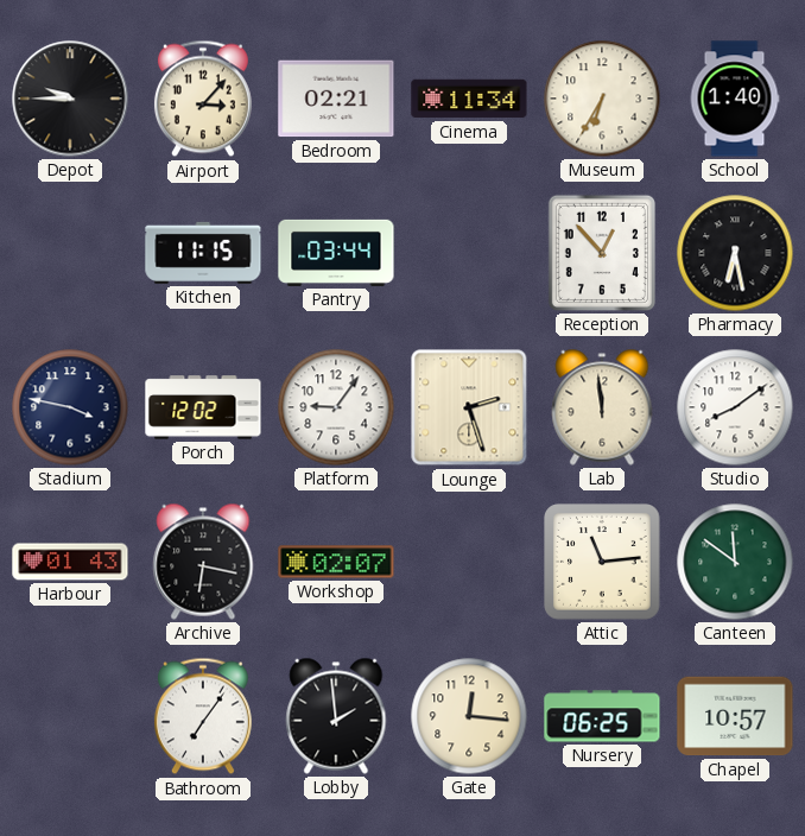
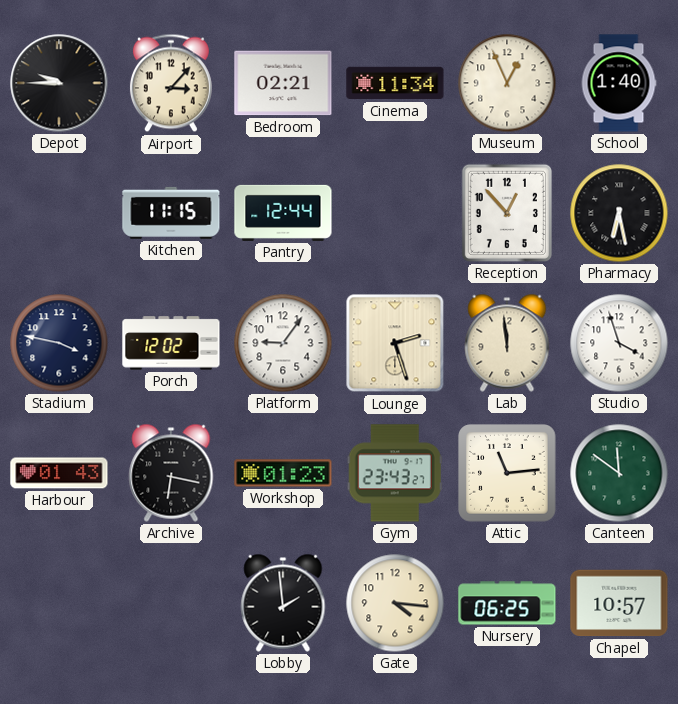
Museum: 6:35 -> 12:56 (507, 83)
Pantry: 03:44 -> 12:44 (283, 213)
Studio: 8:09 -> 3:57 (619, 343)
Workshop: 02:07 -> 01:23 (283, 473)
Gym: none -> 23:43 (395, 473)
Bathroom: 7:06 -> none (203, 716)
Gate: 12:16 -> 4:16 (395, 603)
